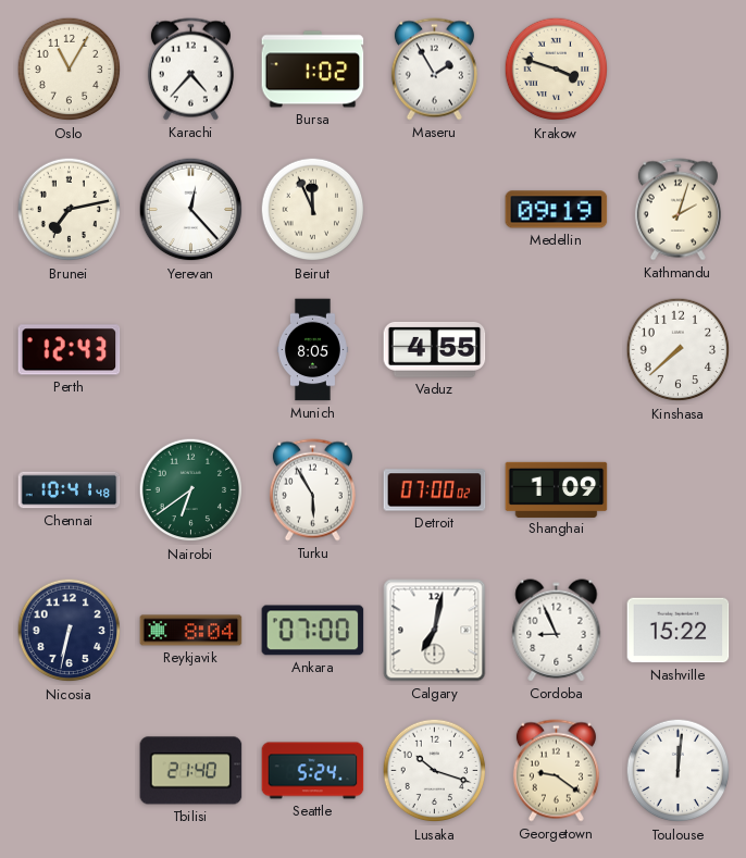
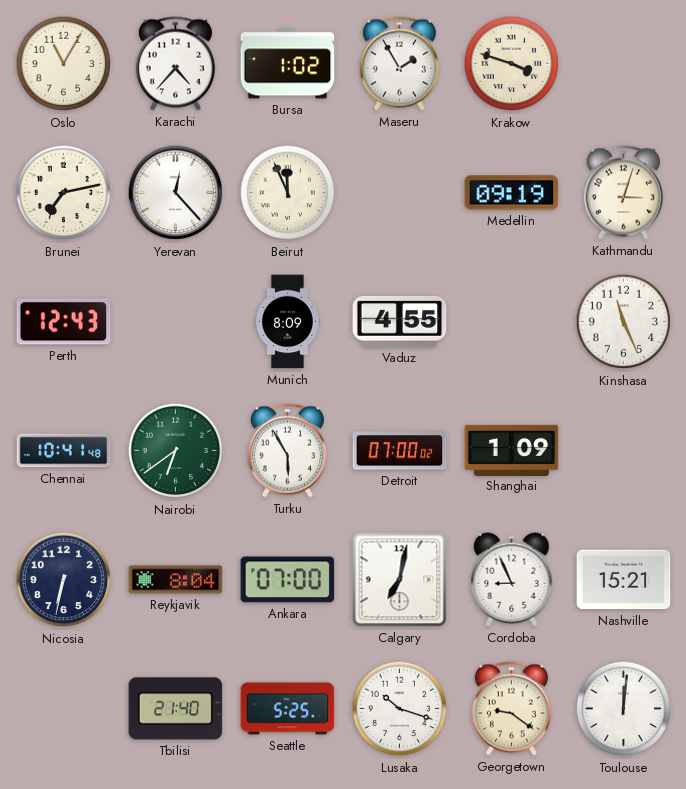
Kathmandu: 2:03 -> 3:03 (623, 193)
Munich: 8:05 -> 8:09 (288, 322)
Kinshasa: 7:38 -> 11:26 (624, 322)
Nashville: 15:22 -> 15:21 (624, 580)
Seattle: 5:24 -> 5:25 (288, 709)
